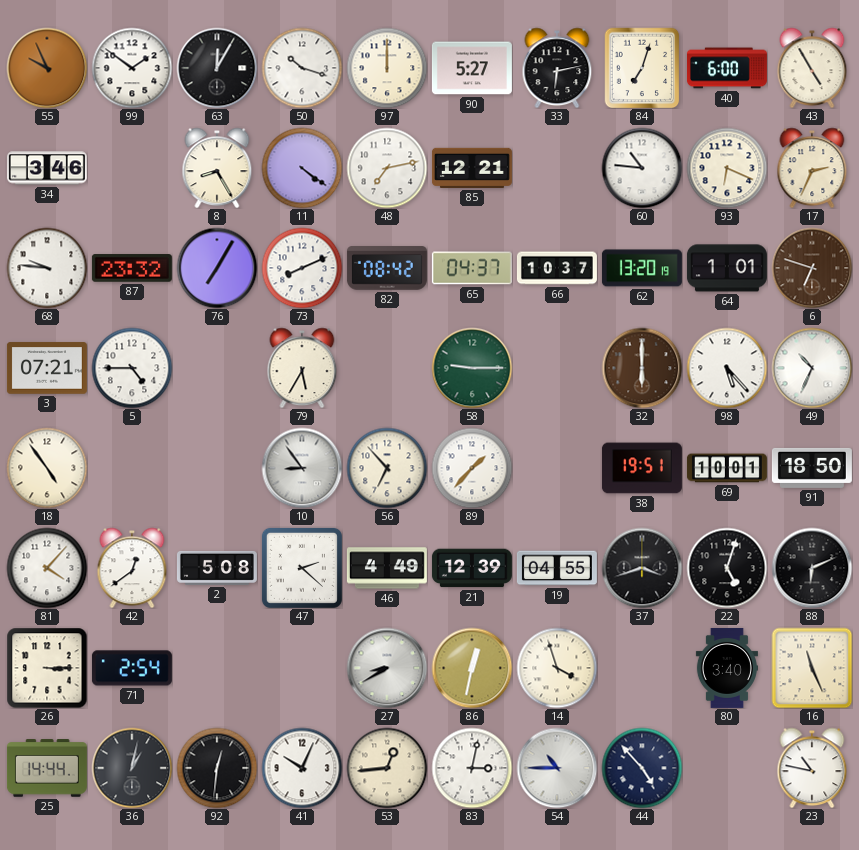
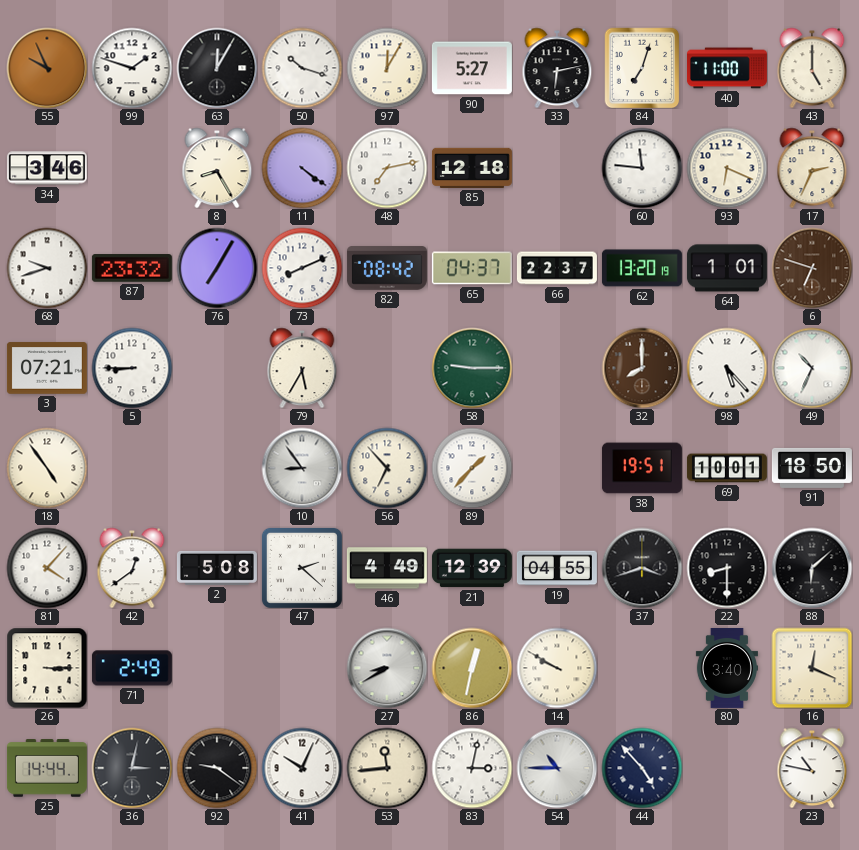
99: 1:51 -> 1:48 (132, 68)
97: 12:00 -> 12:05 (387, 68)
40: 6:00 -> 11:00 (727, 68)
43: 4:55 -> 5:00 (812, 68)
85: 12:21 -> 12:18 (472, 168)
60: 10:46 -> 11:46 (642, 168)
68: 9:46 -> 9:42 (47, 268)
66: 10:37 -> 22:37 (557, 268)
5: 4:45 -> 8:45 (132, 368)
32: 6:00 -> 8:00 (642, 368)
22: 5:03 -> 8:30 (727, 568)
88: 6:11 -> 6:08 (812, 568)
71: 2:54 -> 2:49 (132, 668)
14: 3:57 -> 9:50 (557, 668)
16: 11:26 -> 12:19 (812, 668)
36: 1:02 -> 3:02 (132, 768)
92: 12:31 -> 9:21 (217, 768)
53: 12:44 -> 11:44 (387, 768)
